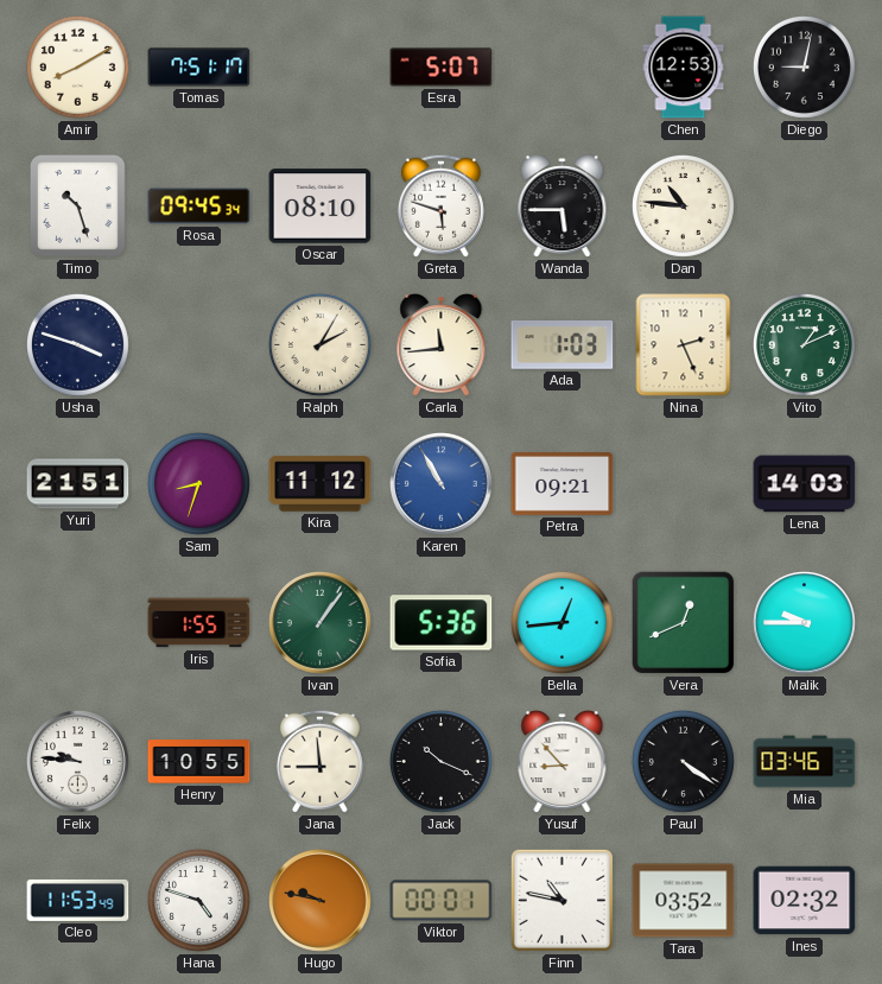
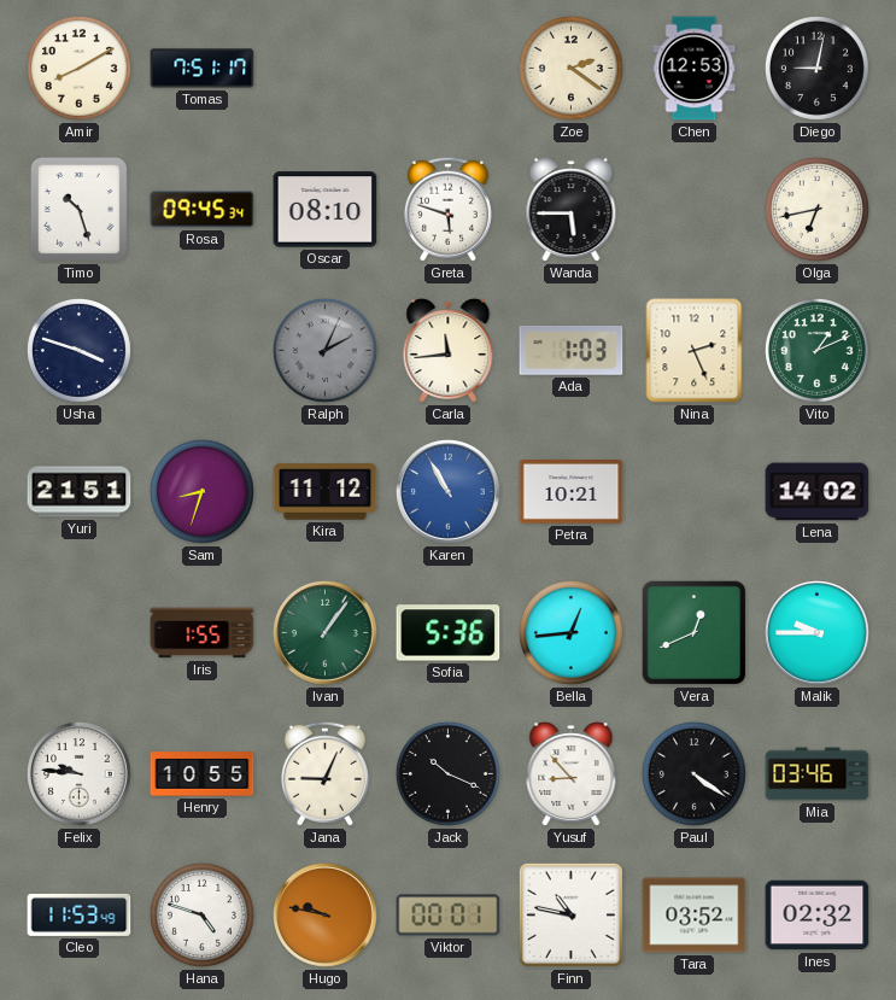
Esra: 5:07 -> none (442, 68)
Zoe: none -> 2:21 (570, 68)
Dan: 10:46 -> none (683, 205)
Olga: none -> 6:43 (816, 209)
Ralph: 2:05 -> 2:04 (324, 350)
Ralph dial: cream -> grey (324, 350)
Petra: 09:21 -> 10:21 (572, 492)
Lena: 14:03 -> 14:02 (818, 492)
Jana: 8:59 -> 9:04 (324, 773)
